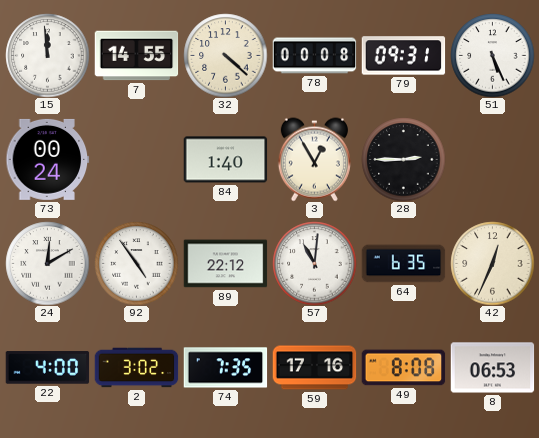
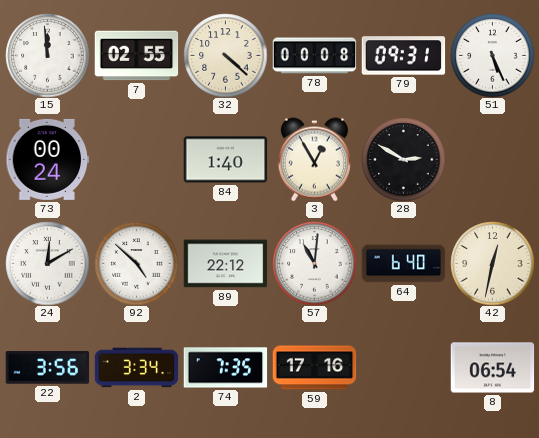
7: 14:55 -> 02:55 (136, 56)
28: 2:45 -> 2:50 (403, 159)
92: 4:54 -> 4:52 (136, 263)
64: 6:35 -> 6:40 (403, 264)
42: 12:34 -> 12:32 (492, 263)
22: 4:00 -> 3:56 (47, 368)
2: 3:02 -> 3:34 (136, 368)
49: 8:08 -> none (403, 368)
8: 06:53 -> 06:54 (492, 368)
